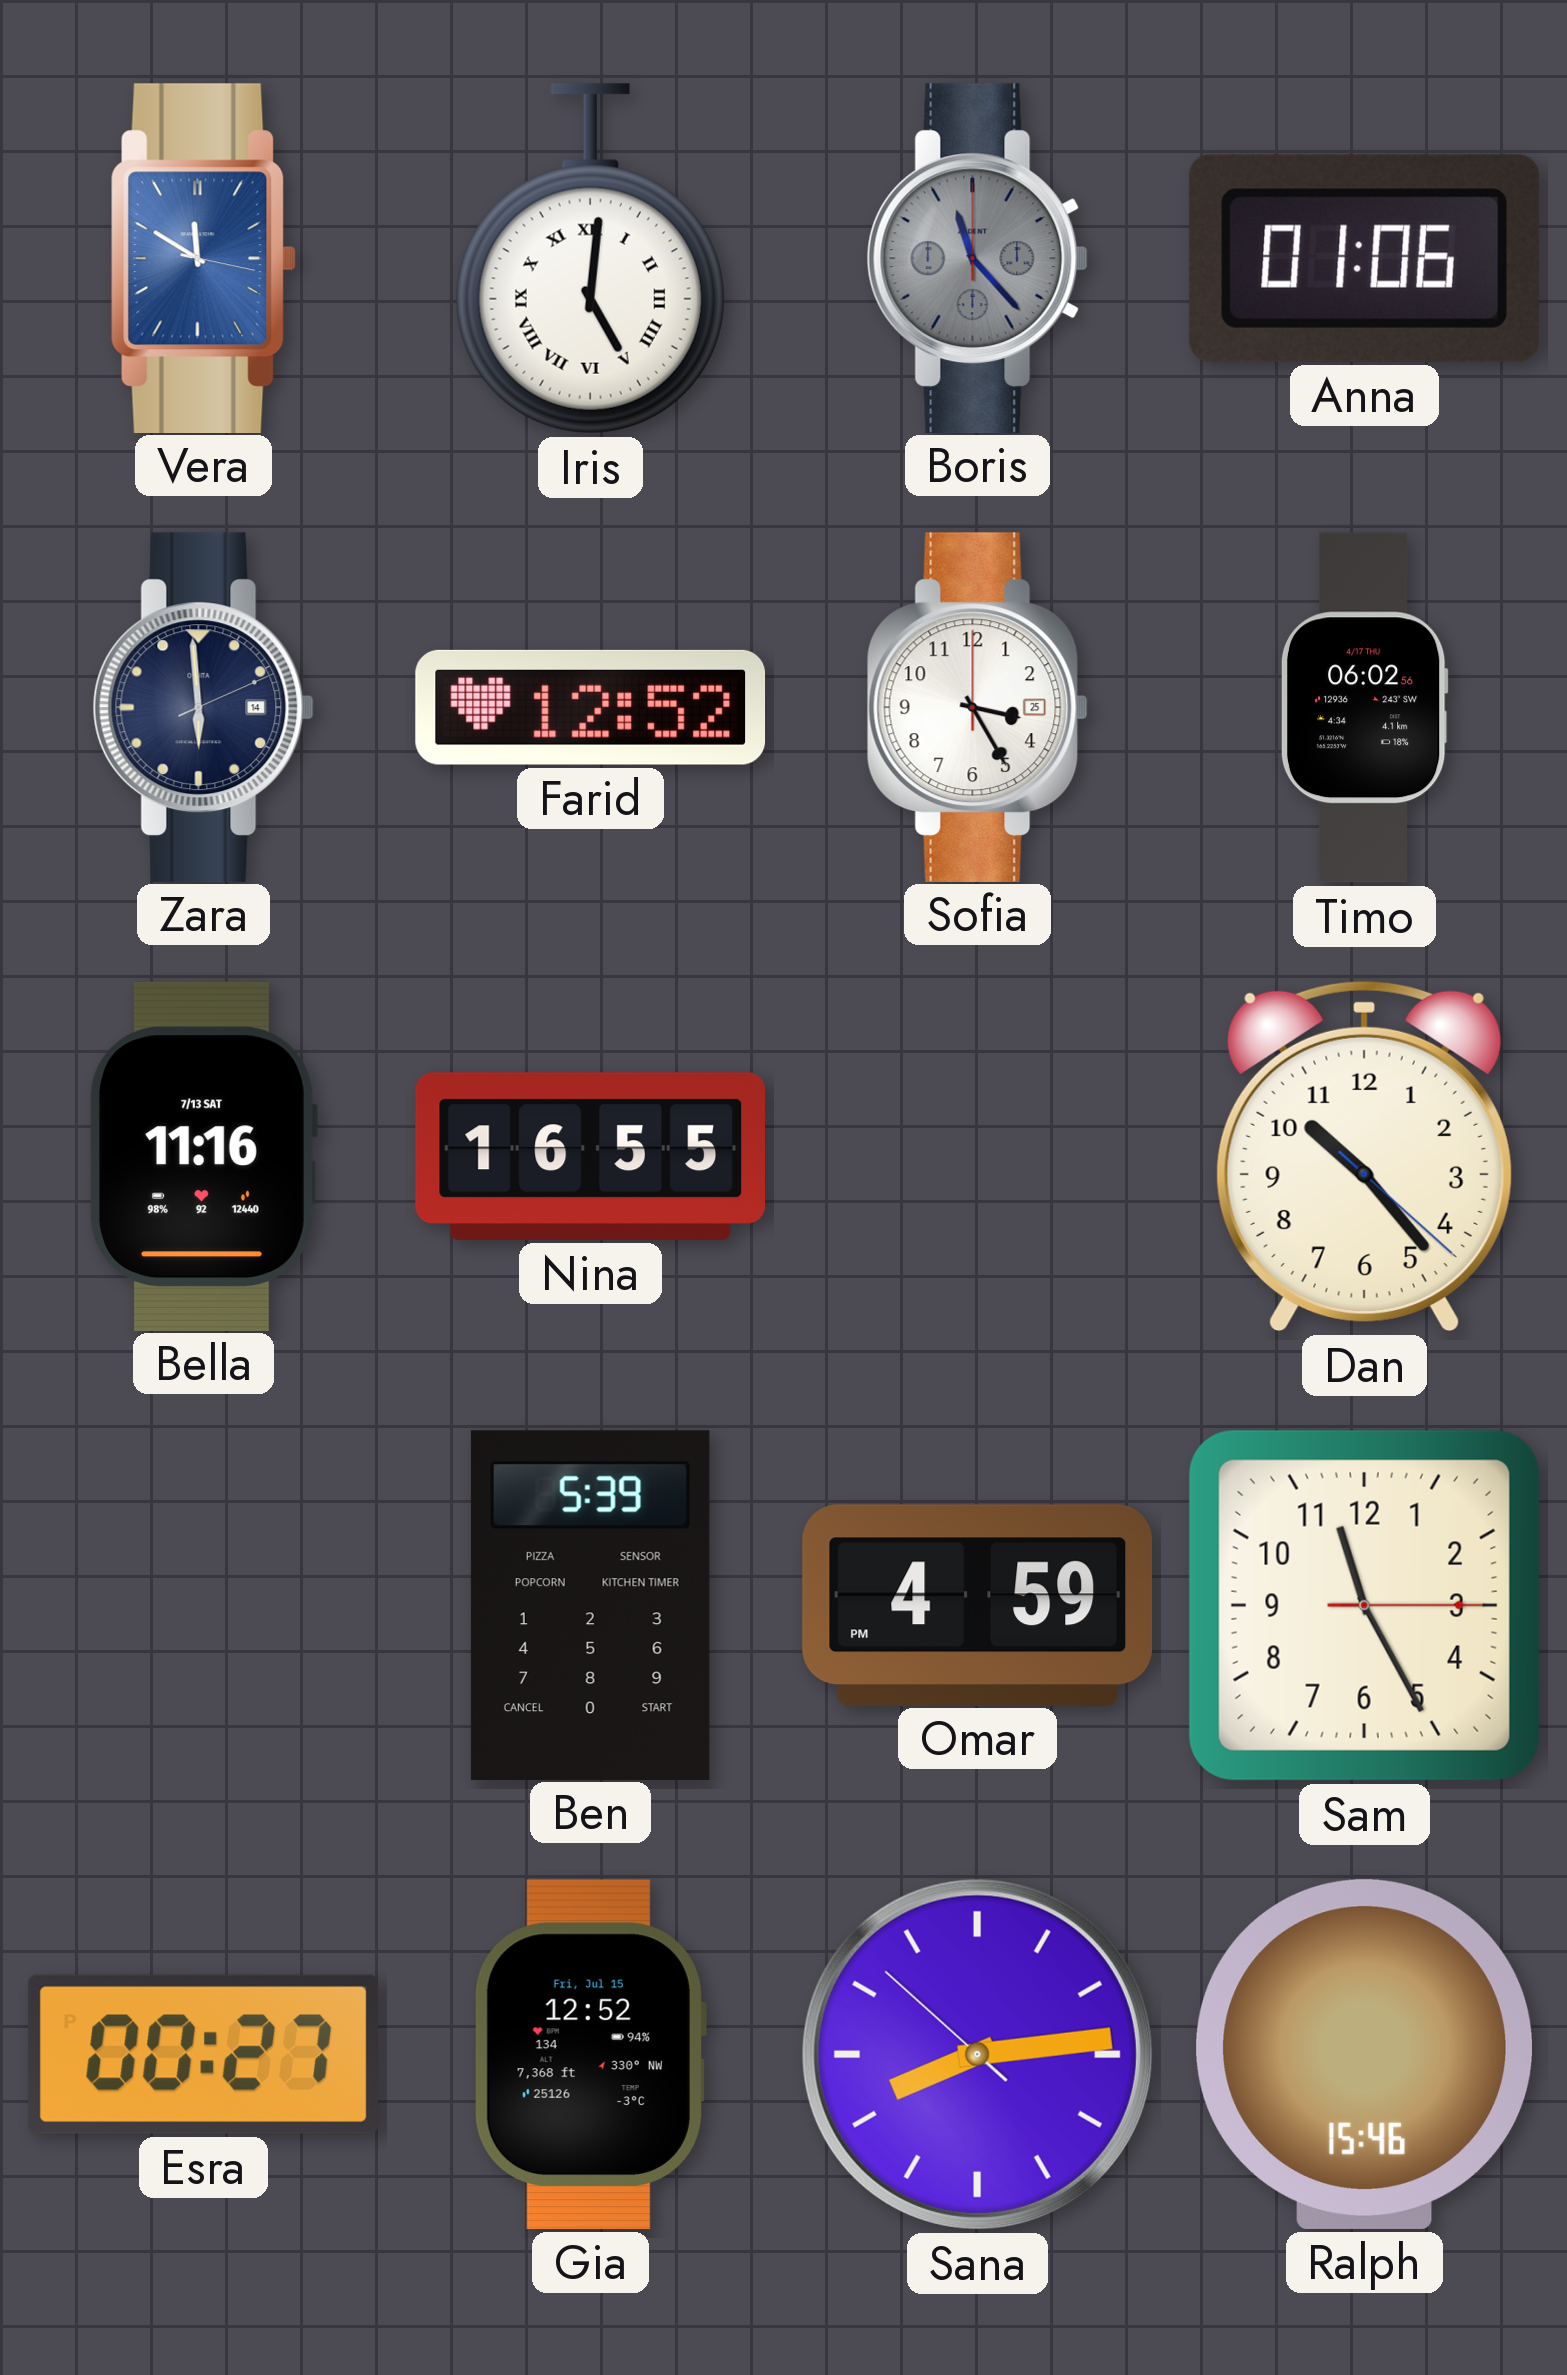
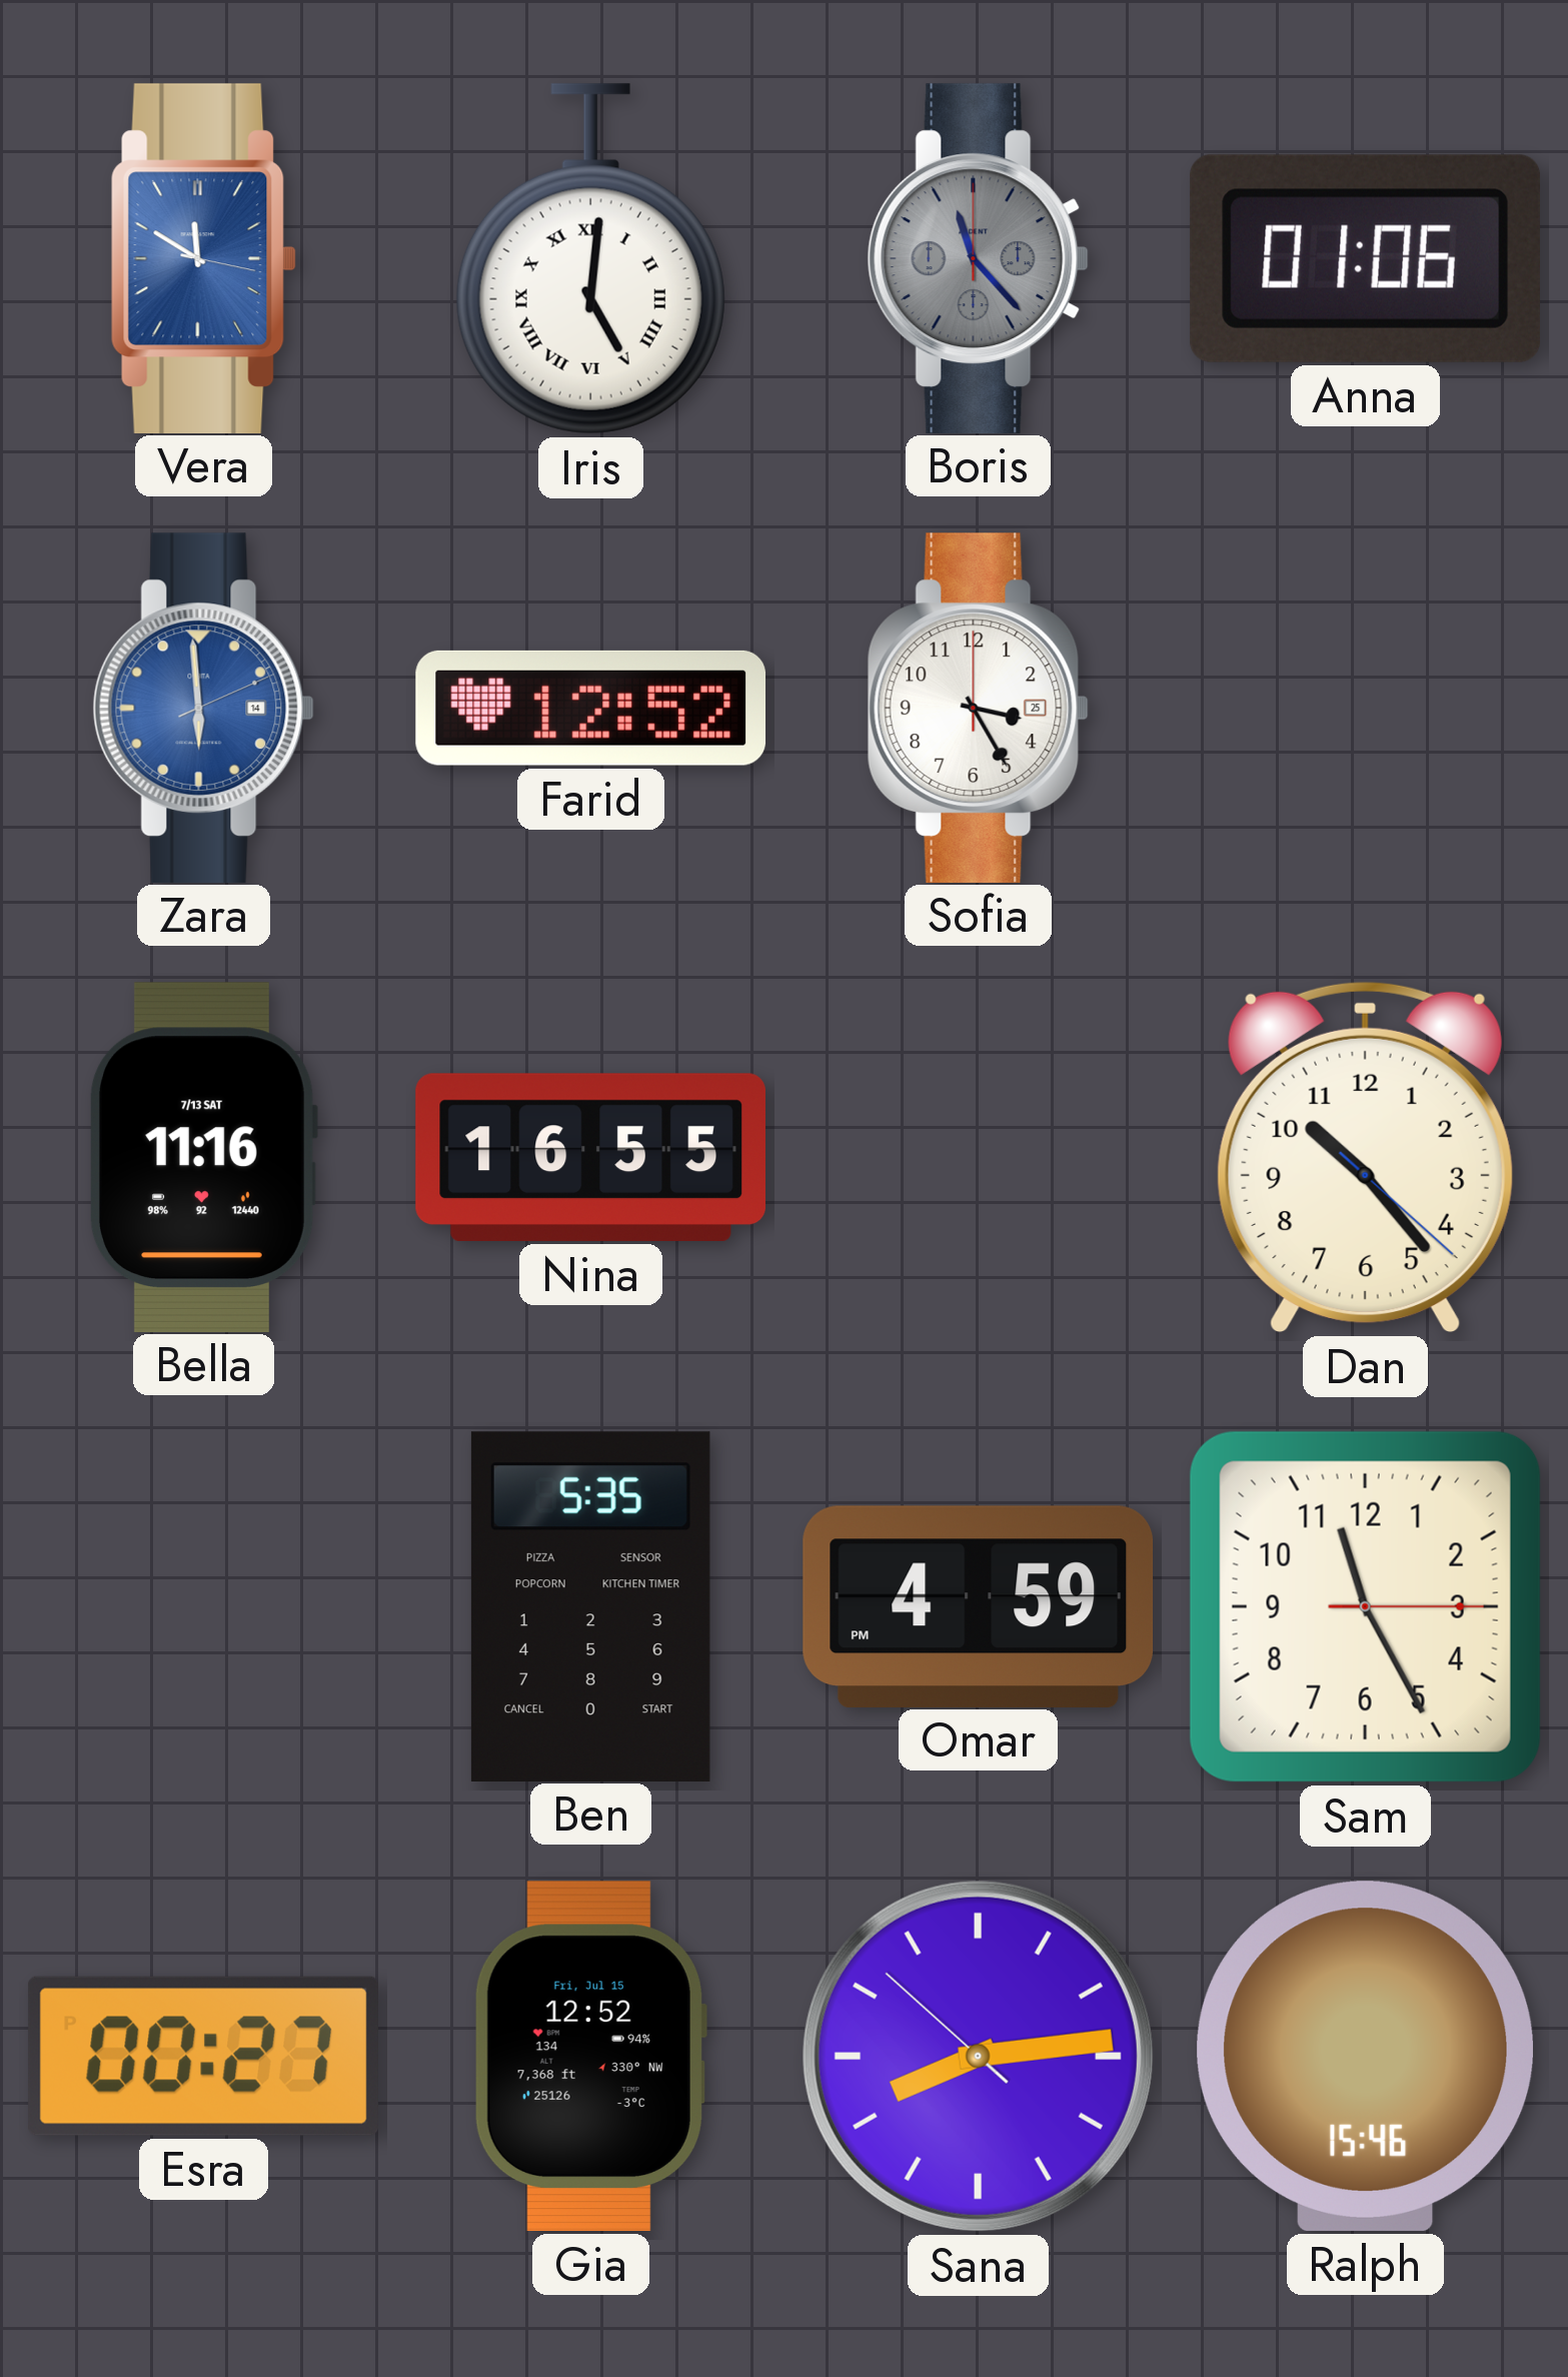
Zara dial: navy -> blue (203, 708)
Timo: 06:02 -> none (1364, 708)
Ben: 5:39 -> 5:35 (590, 1606)
